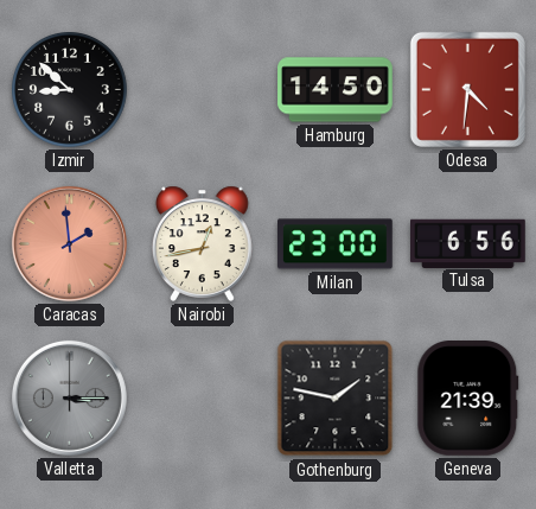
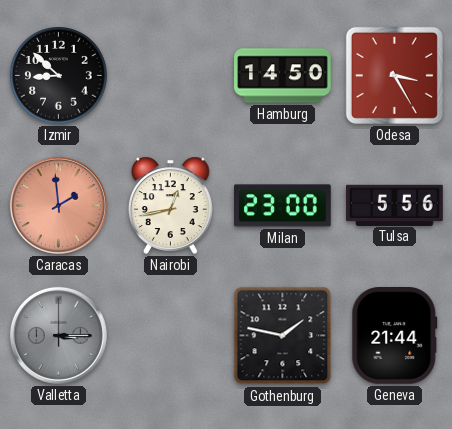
Odesa: 4:31 -> 3:25 (394, 75)
Tulsa: 6:56 -> 5:56 (395, 205)
Geneva: 21:39 -> 21:44 (395, 336)
